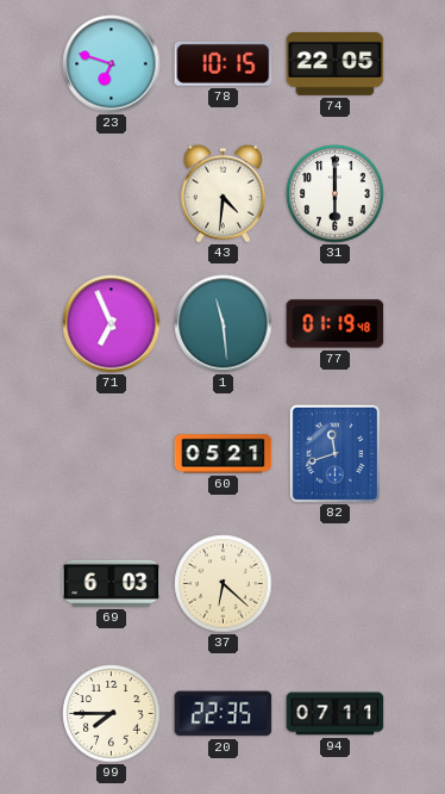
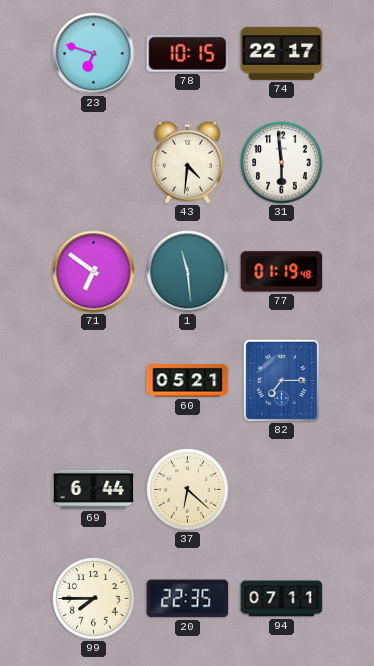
74: 22:05 -> 22:17 (282, 53)
31: 6:00 -> 5:59 (282, 163)
71: 6:56 -> 6:51 (94, 272)
82: 11:42 -> 7:15 (282, 380)
69: 6:03 -> 6:44 (94, 489)
